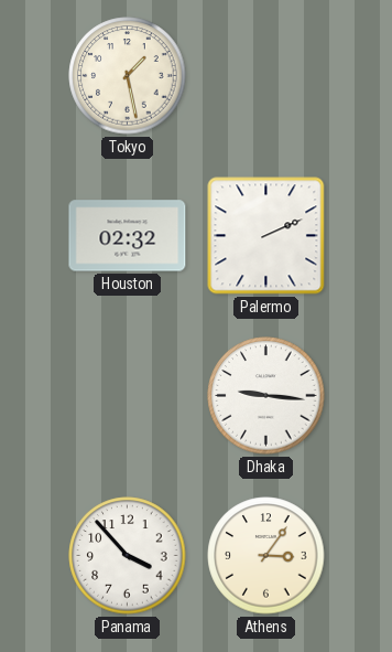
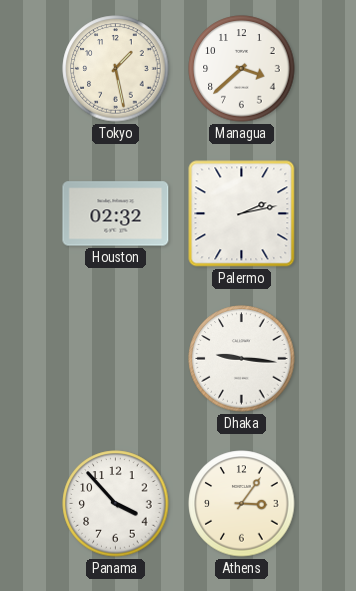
Managua: none -> 3:38 (242, 69)
Palermo: 2:11 -> 2:13 (242, 214)
